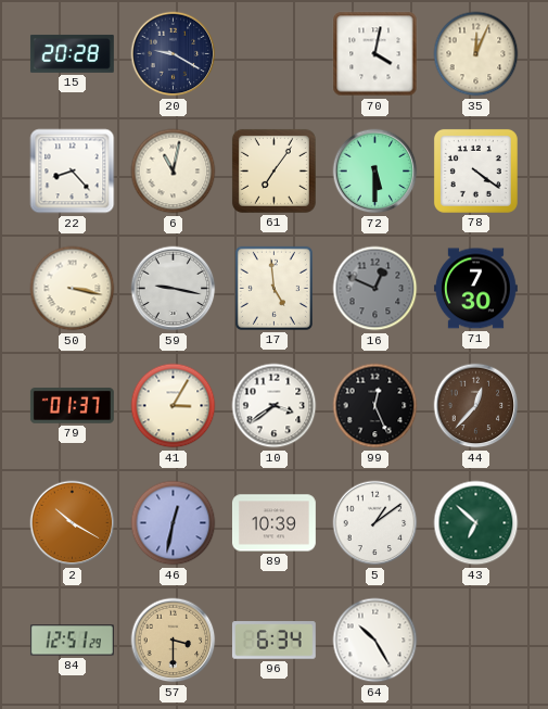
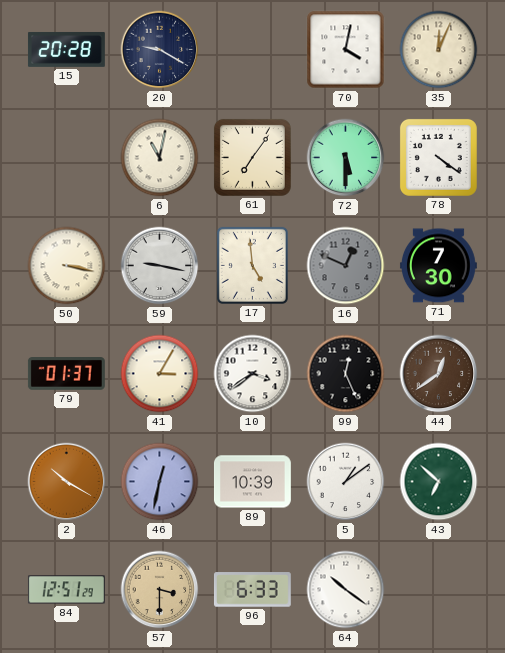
22: 8:23 -> none (73, 172)
44: 12:37 -> 12:39 (439, 374)
96: 6:34 -> 6:33 (252, 590)
64: 10:25 -> 10:21 (346, 590)
